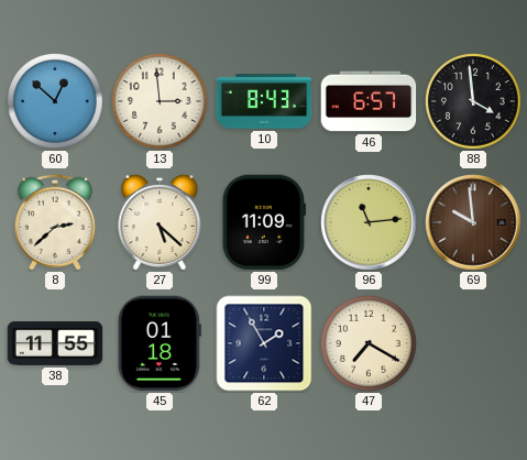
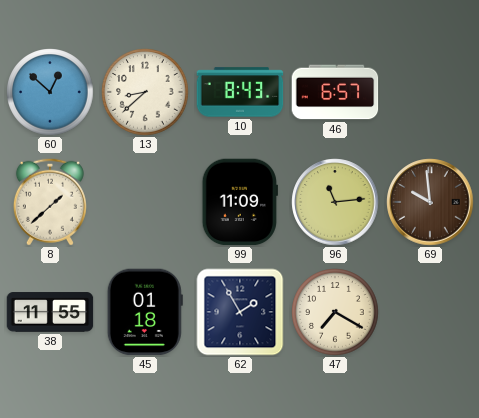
13: 2:59 -> 8:38 (145, 92)
88: 3:59 -> none (473, 101)
8: 2:38 -> 1:38 (50, 202)
27: 5:22 -> none (160, 221)
